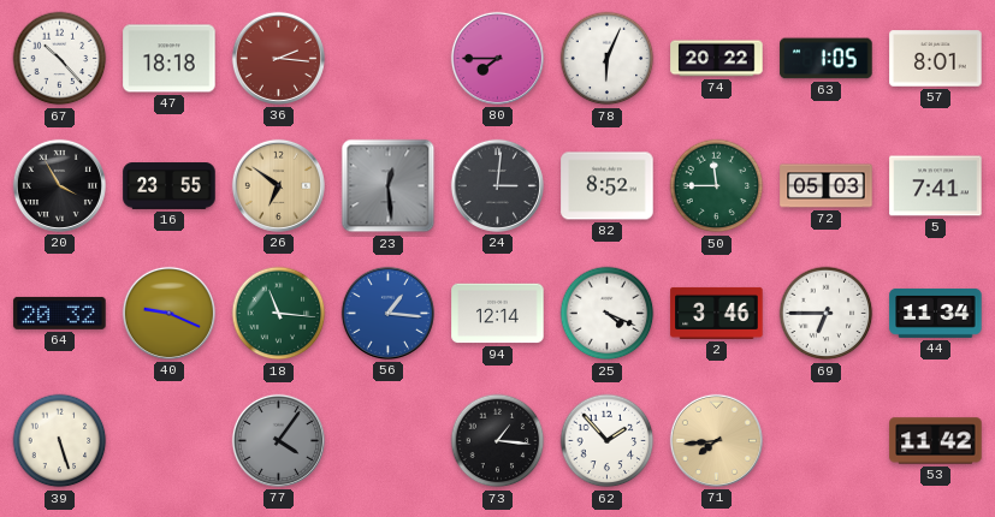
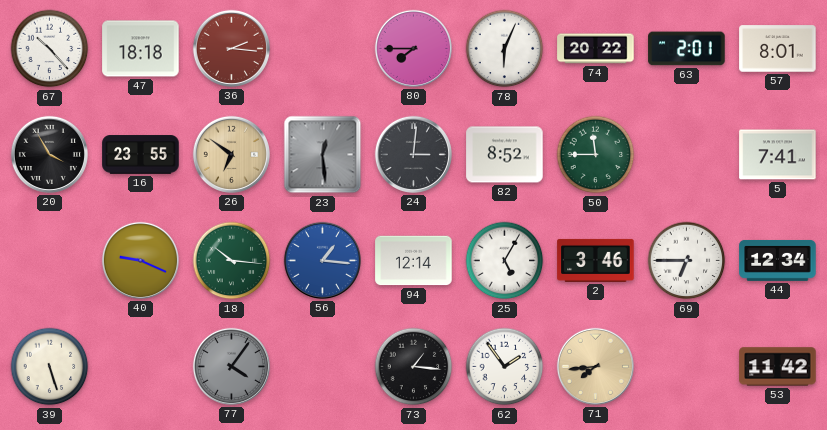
63: 1:05 -> 2:01 (687, 49)
72: 05:03 -> none (827, 186)
64: 20:32 -> none (60, 313)
18: 11:16 -> 10:16 (232, 261)
25: 4:19 -> 5:05 (505, 261)
44: 11:34 -> 12:34 (778, 260)
62: 1:53 -> 1:54 (505, 367)
